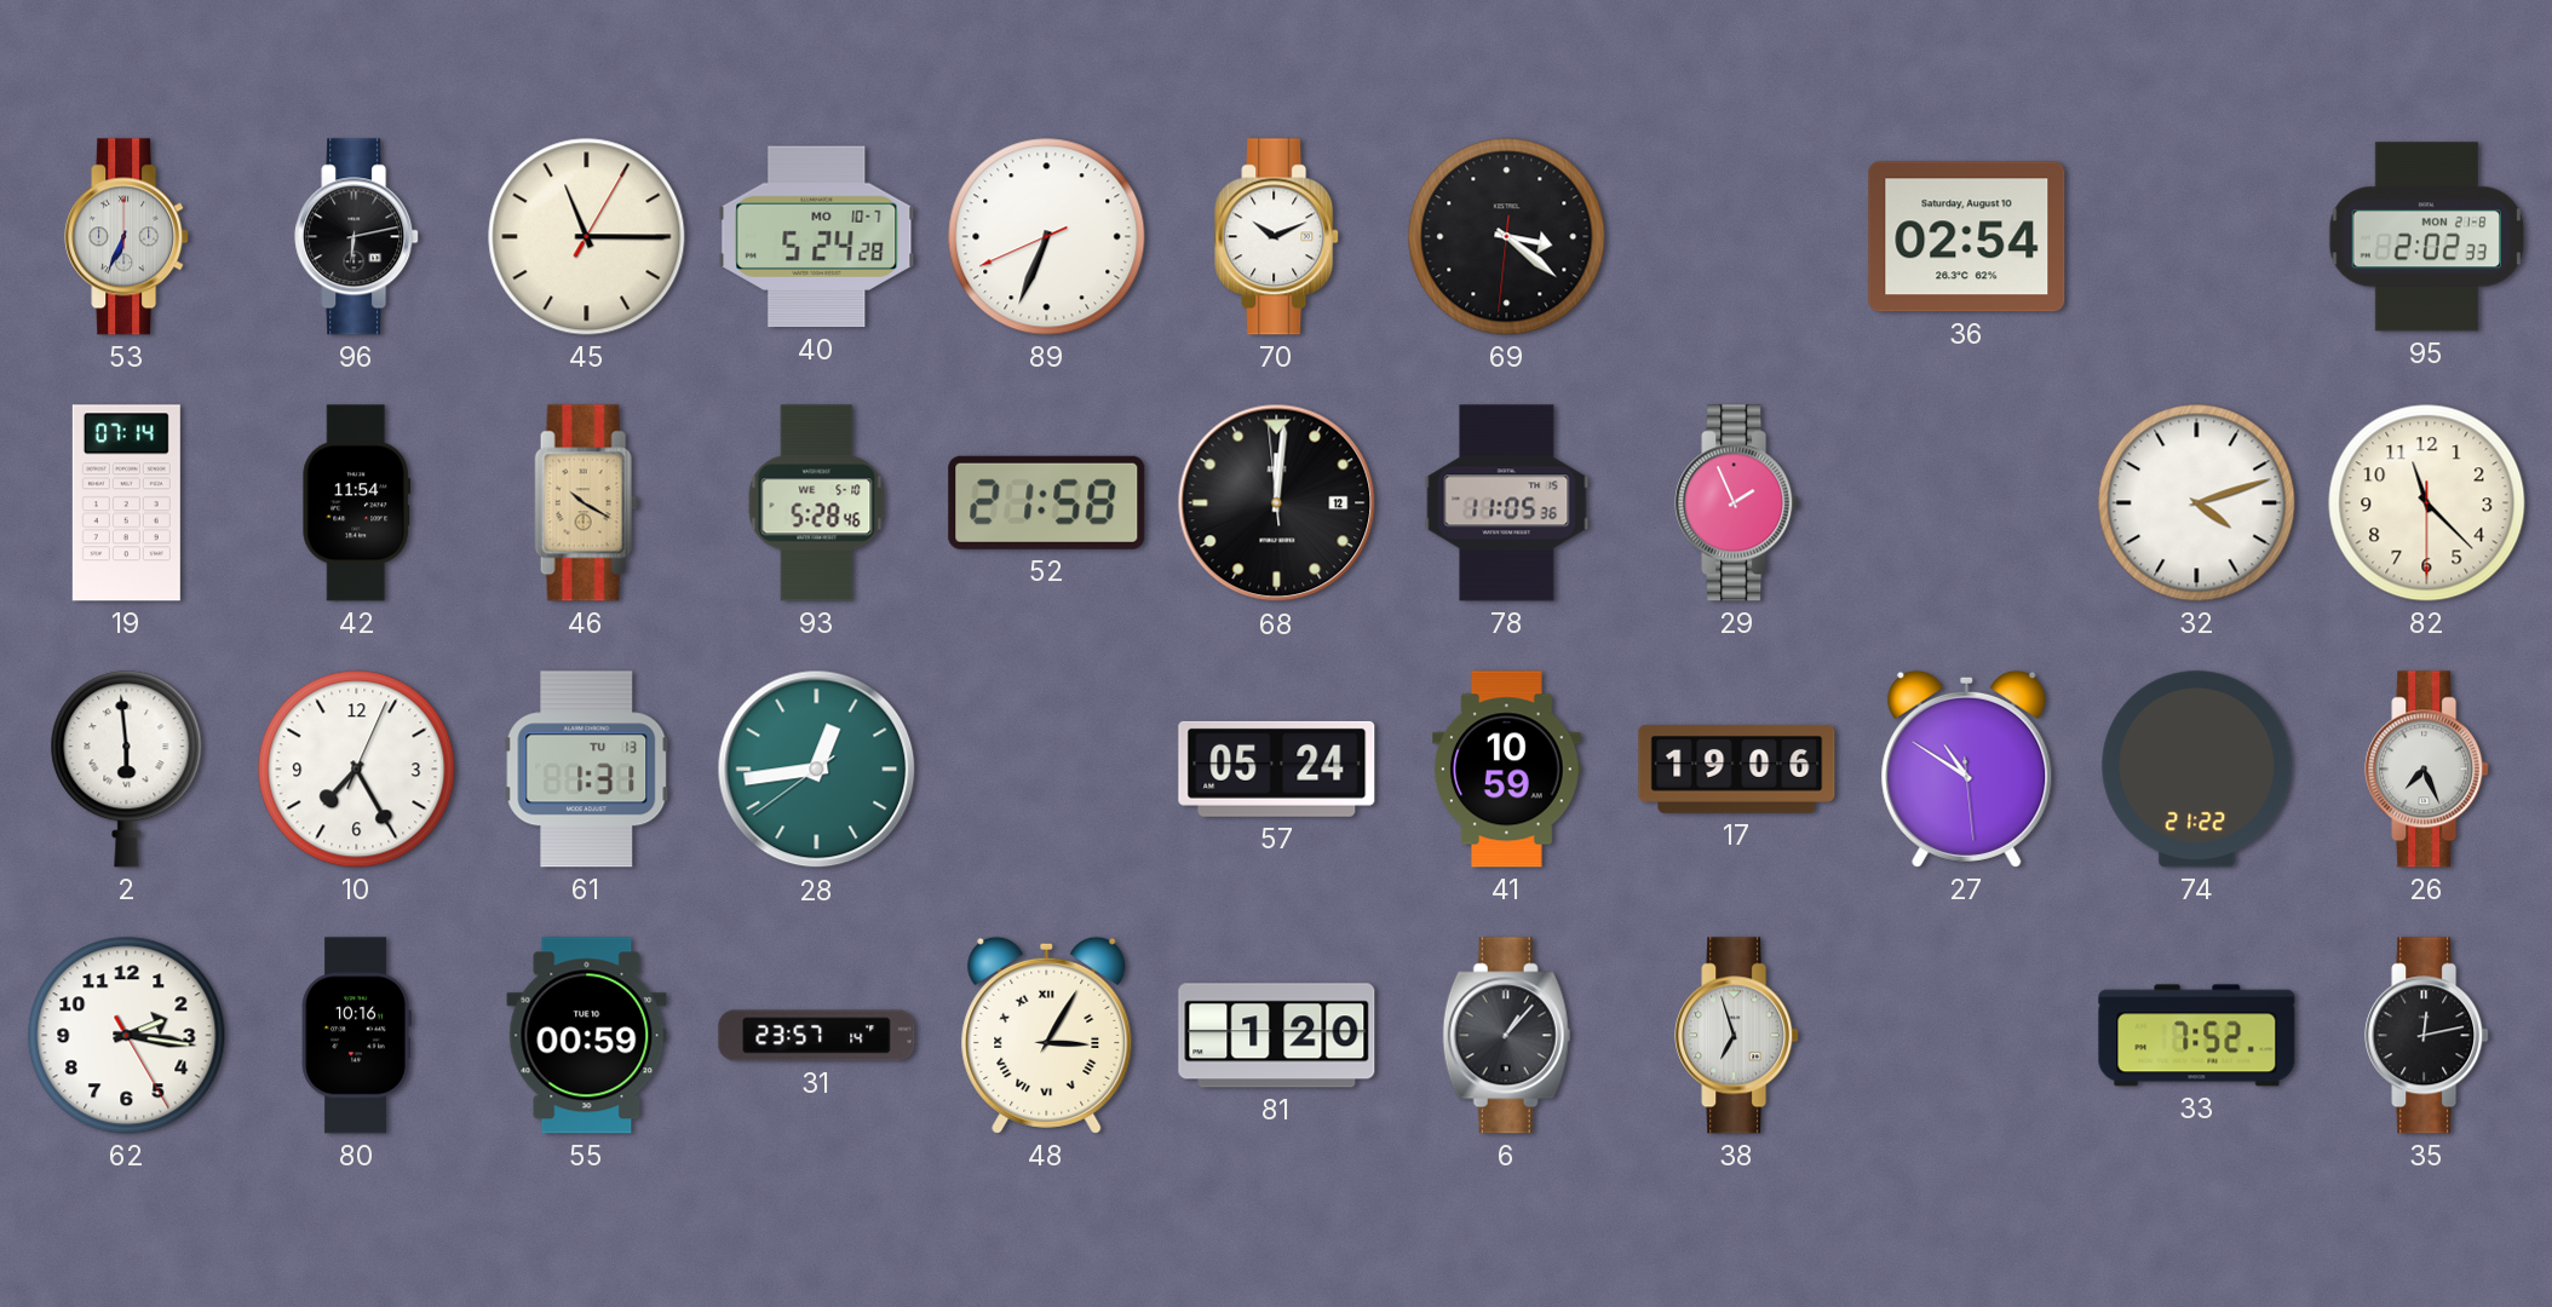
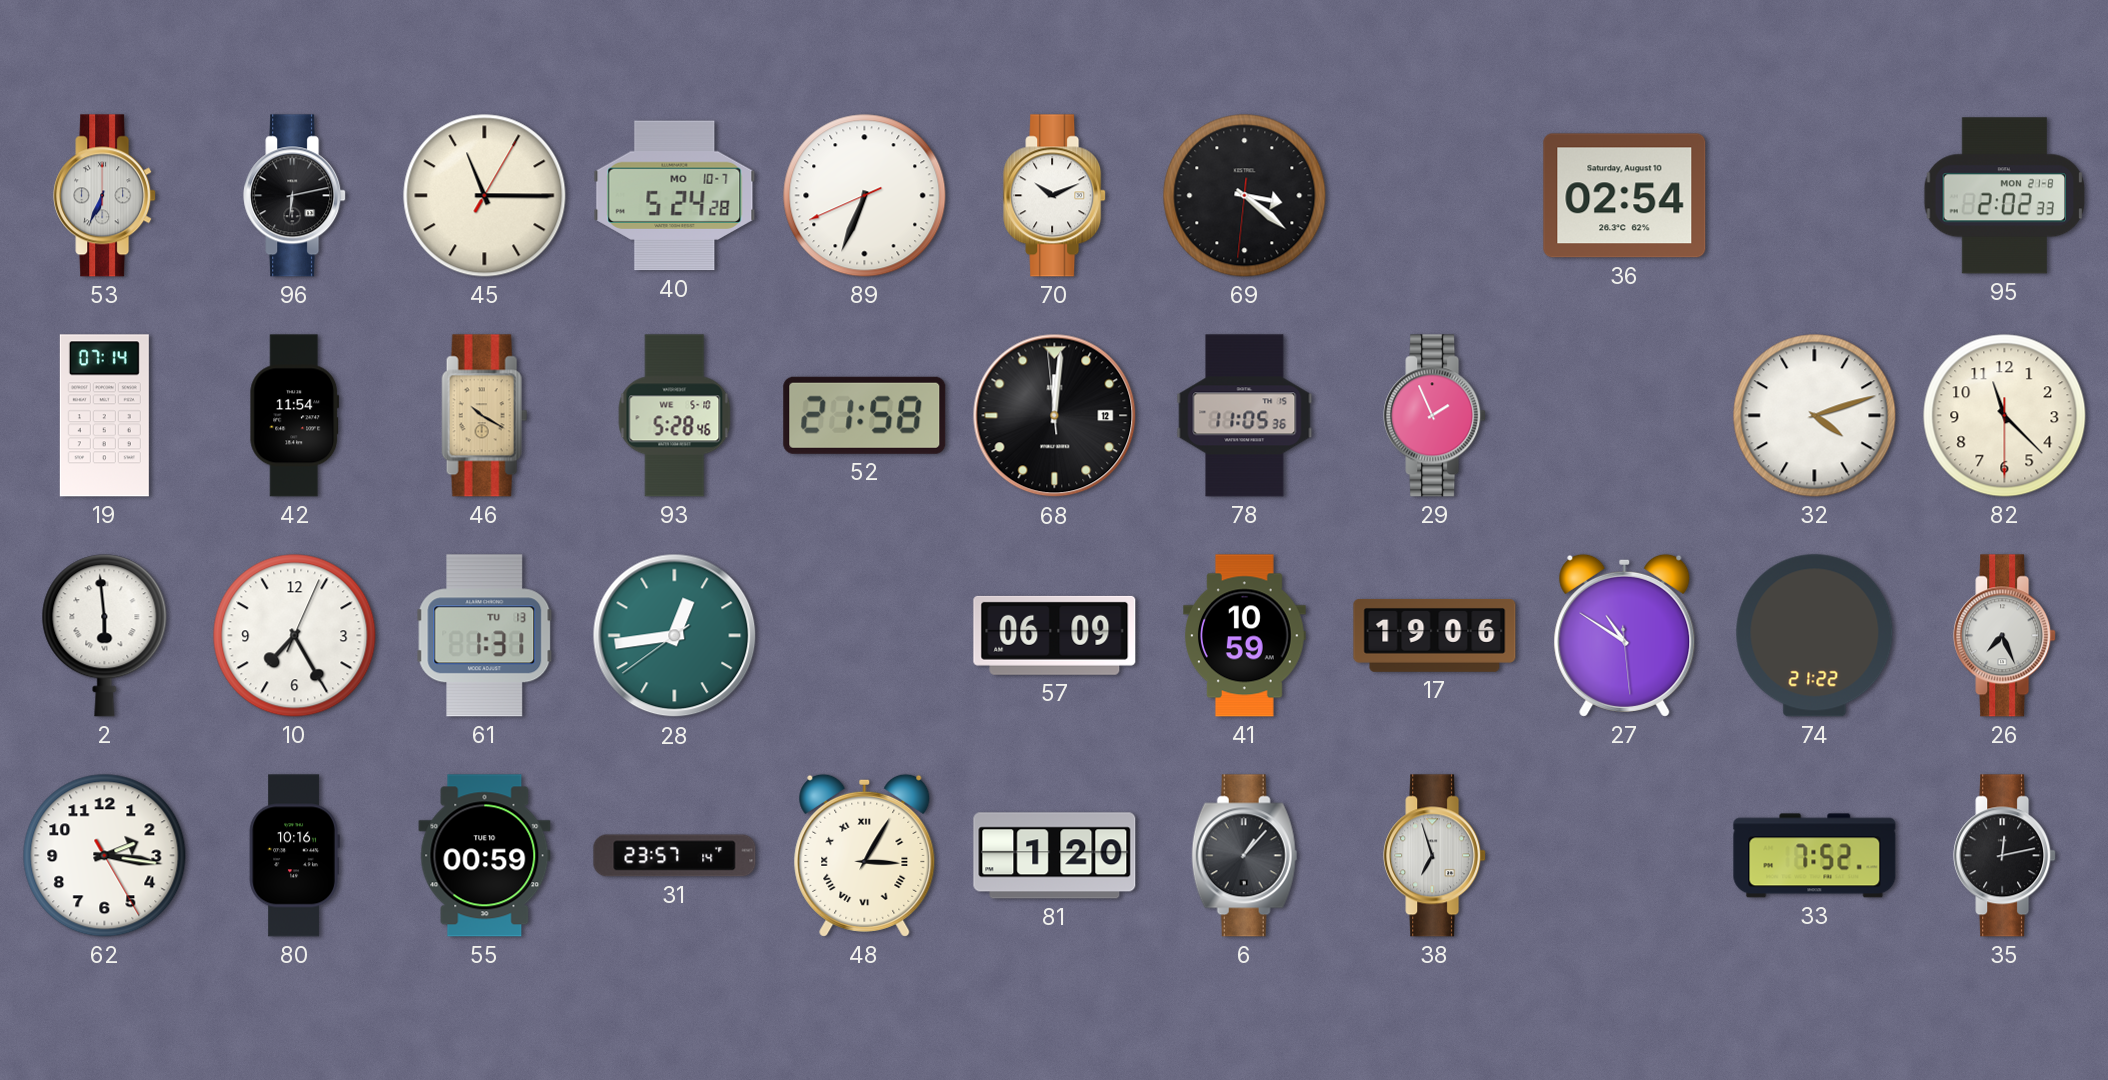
57: 05:24 -> 06:09 (1055, 635)
